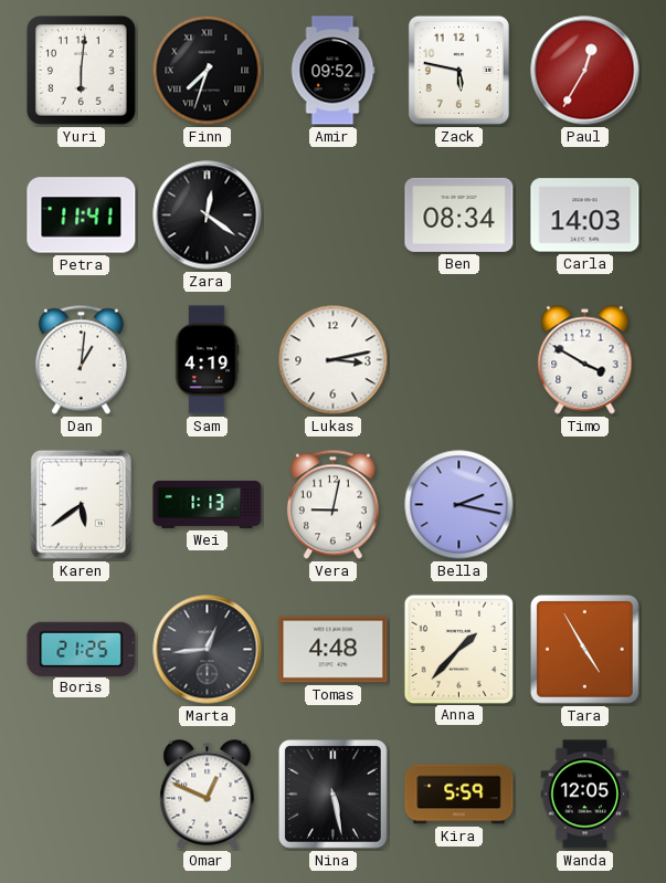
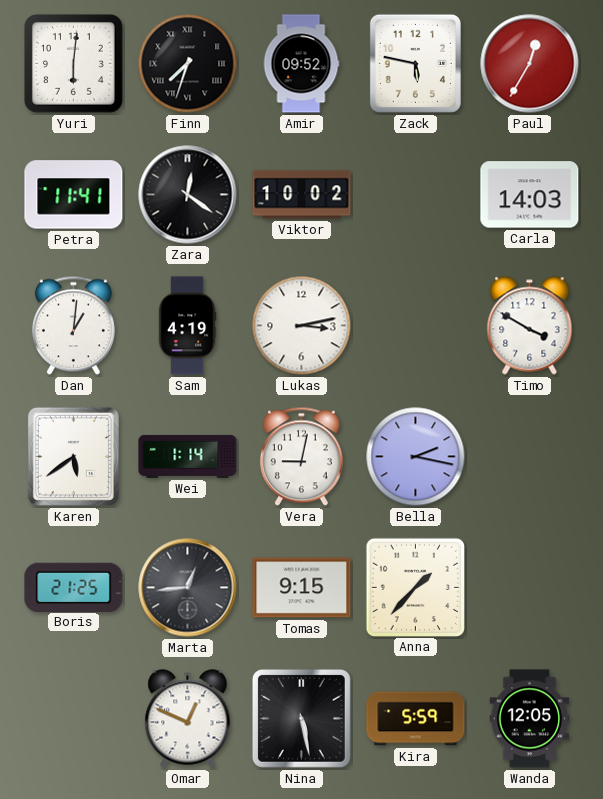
Viktor: none -> 10:02 (302, 195)
Ben: 08:34 -> none (459, 214)
Wei: 1:13 -> 1:14 (188, 456)
Tomas: 4:48 -> 9:15 (302, 588)
Tara: 4:55 -> none (584, 649)
